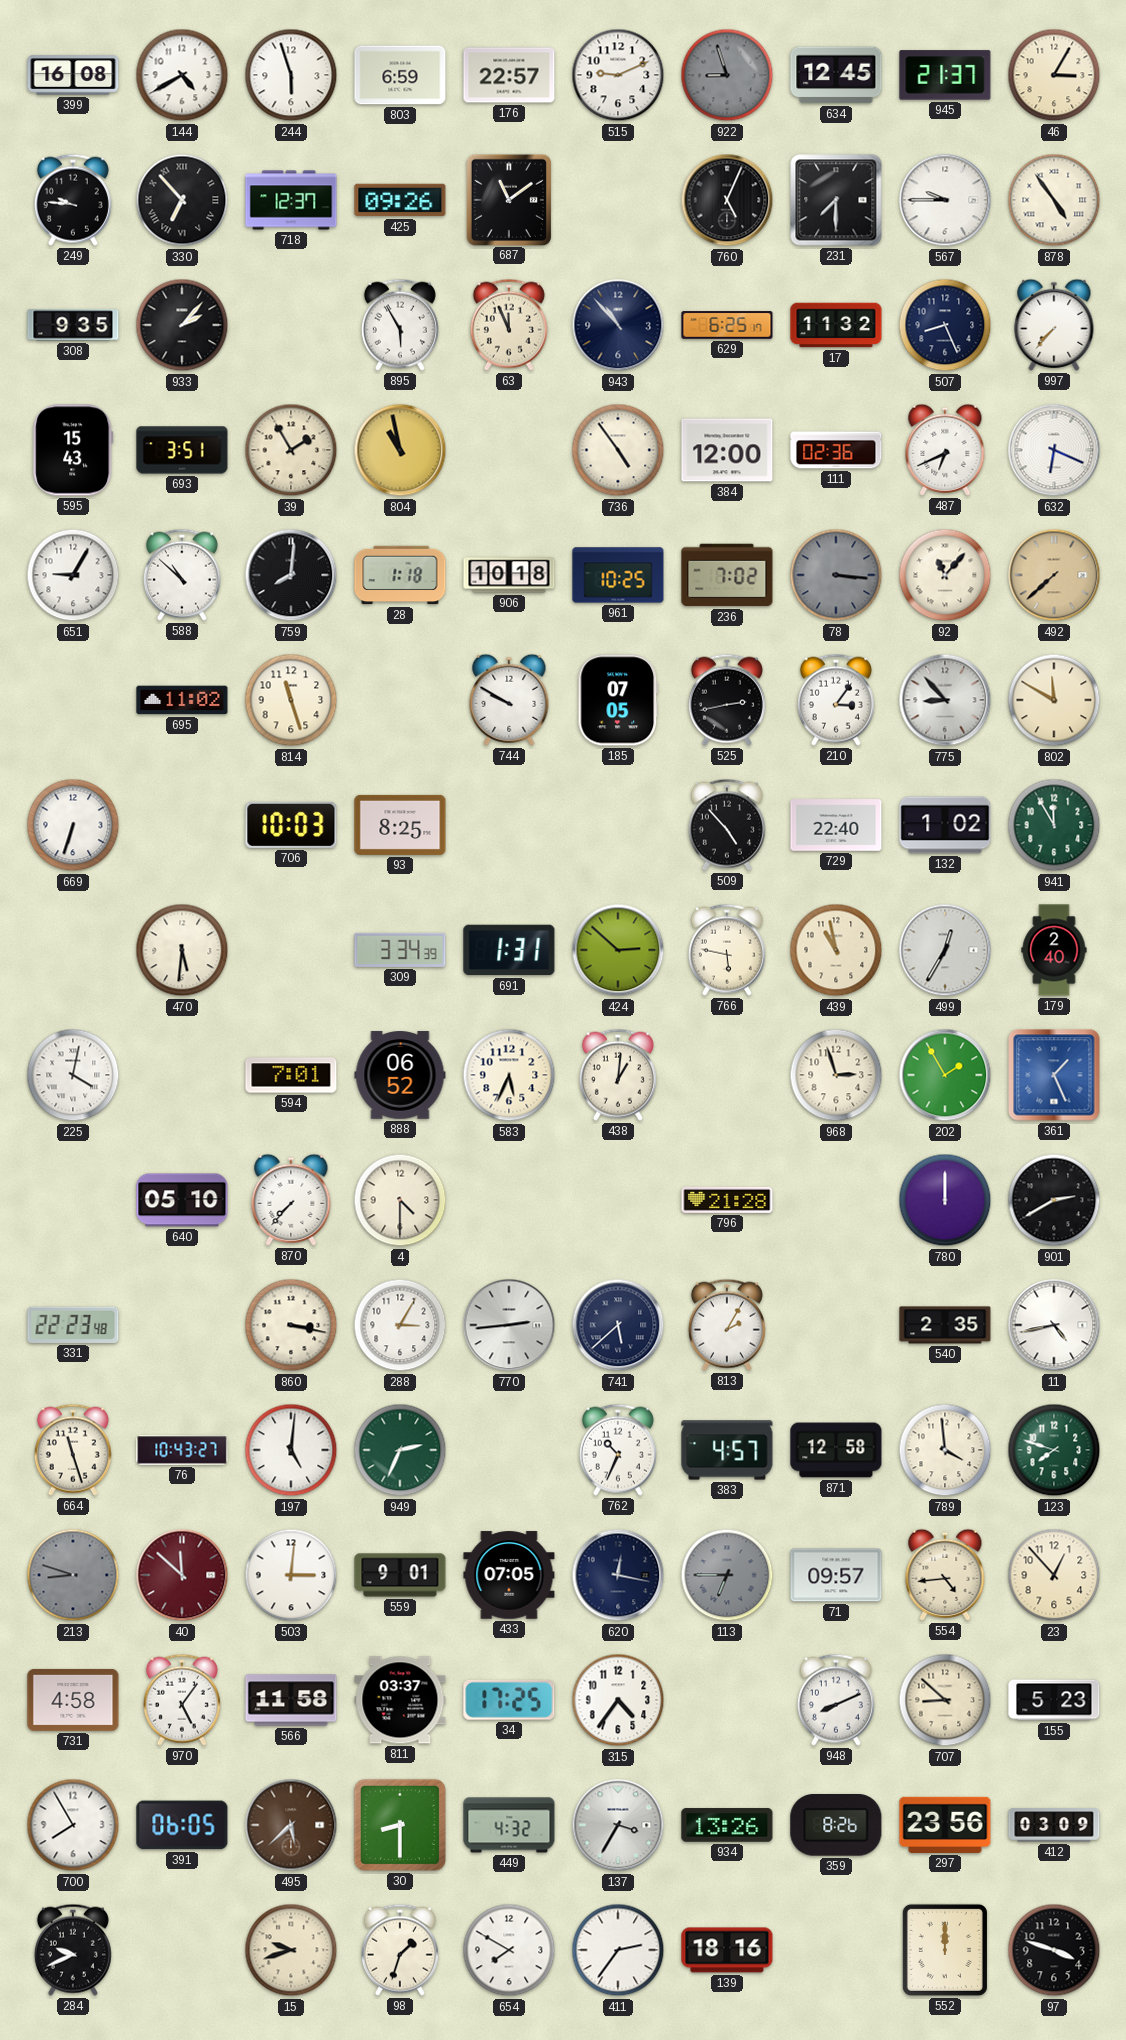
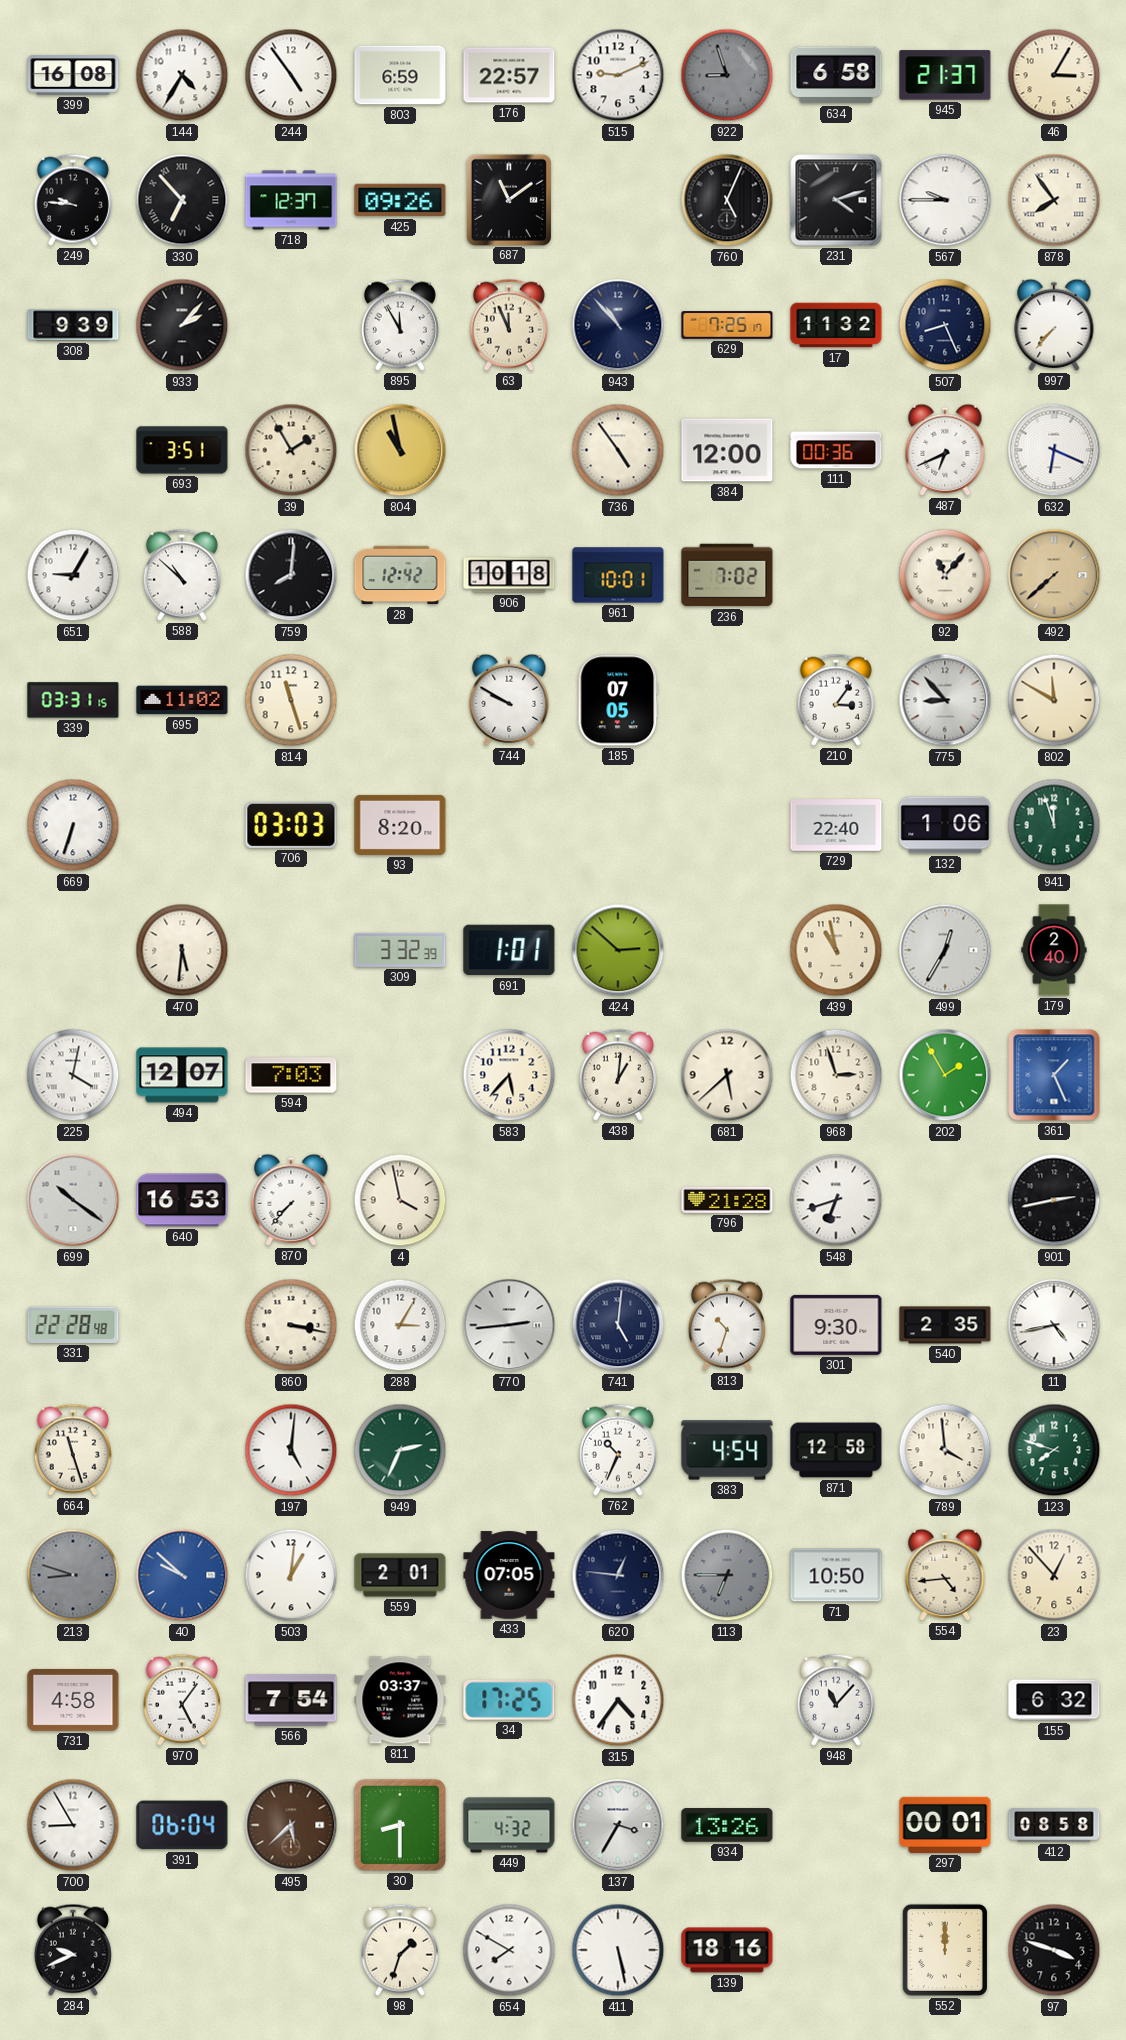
144: 4:40 -> 4:35 (182, 75)
244: 5:57 -> 4:54 (291, 75)
634: 12:45 -> 6:58 (836, 75)
231: 7:30 -> 4:12 (836, 200)
878: 4:54 -> 7:54 (1054, 200)
308: 9:35 -> 9:39 (73, 325)
895: 5:55 -> 11:55 (400, 325)
629: 6:25 -> 7:25 (727, 325)
595: 15:43 -> none (73, 450)
111: 02:36 -> 00:36 (836, 450)
28: 1:18 -> 12:42 (400, 575)
961: 10:25 -> 10:01 (618, 575)
78: 3:16 -> none (836, 575)
339: none -> 03:31 (73, 700)
525: 2:43 -> none (727, 700)
706: 10:03 -> 03:03 (291, 825)
93: 8:25 -> 8:20 (400, 825)
509: 4:53 -> none (727, 825)
132: 1:02 -> 1:06 (945, 825)
941: 11:55 -> 11:57 (1054, 825)
309: 3:34 -> 3:32 (400, 950)
691: 1:31 -> 1:01 (509, 950)
766: 5:47 -> none (727, 950)
494: none -> 12:07 (182, 1075)
594: 7:01 -> 7:03 (291, 1075)
888: 06:52 -> none (400, 1075)
583: 5:34 -> 5:37 (509, 1075)
681: none -> 5:38 (727, 1075)
699: none -> 10:21 (73, 1200)
640: 05:10 -> 16:53 (182, 1200)
4: 4:30 -> 3:58 (400, 1200)
548: none -> 6:42 (836, 1200)
780: 12:00 -> none (945, 1200)
901: 2:40 -> 2:43 (1054, 1200)
331: 22:23 -> 22:28 (73, 1325)
741: 5:38 -> 5:01 (618, 1325)
813: 2:05 -> 10:33 (727, 1325)
301: none -> 9:30 (836, 1325)
76: 10:43 -> none (182, 1450)
383: 4:57 -> 4:54 (727, 1450)
40: 11:52 -> 9:52 (182, 1575)
40 dial: burgundy -> blue (182, 1575)
503: 3:01 -> 1:01 (291, 1575)
559: 9:01 -> 2:01 (400, 1575)
620: 12:17 -> 12:46 (618, 1575)
71: 09:57 -> 10:50 (836, 1575)
566: 11:58 -> 7:54 (291, 1700)
948: 8:11 -> 11:07 (836, 1700)
707: 8:52 -> none (945, 1700)
155: 5:23 -> 6:32 (1054, 1700)
700: 7:55 -> 8:55 (73, 1825)
391: 06:05 -> 06:04 (182, 1825)
359: 8:26 -> none (836, 1825)
297: 23:56 -> 00:01 (945, 1825)
412: 03:09 -> 08:58 (1054, 1825)
15: 9:42 -> none (291, 1950)
411: 2:36 -> 5:28 (618, 1950)
